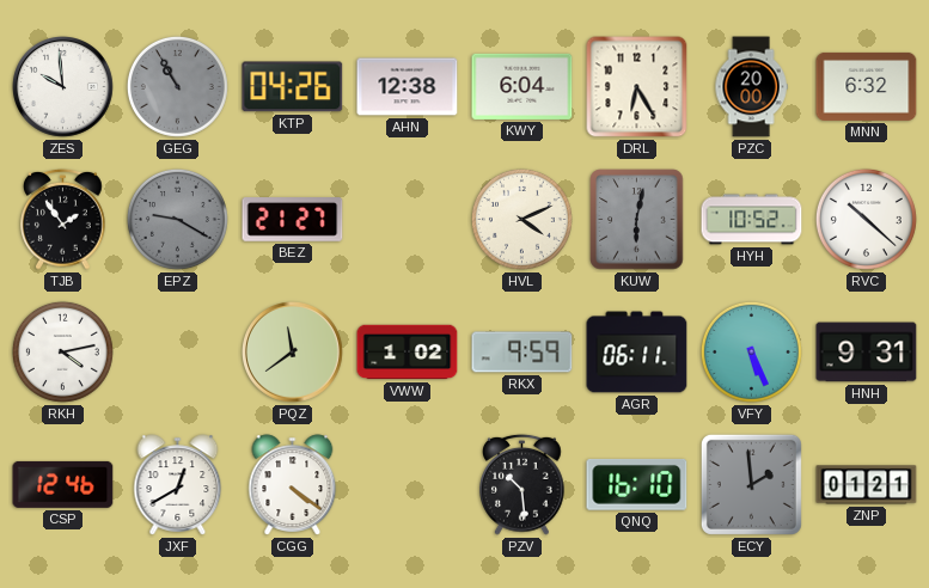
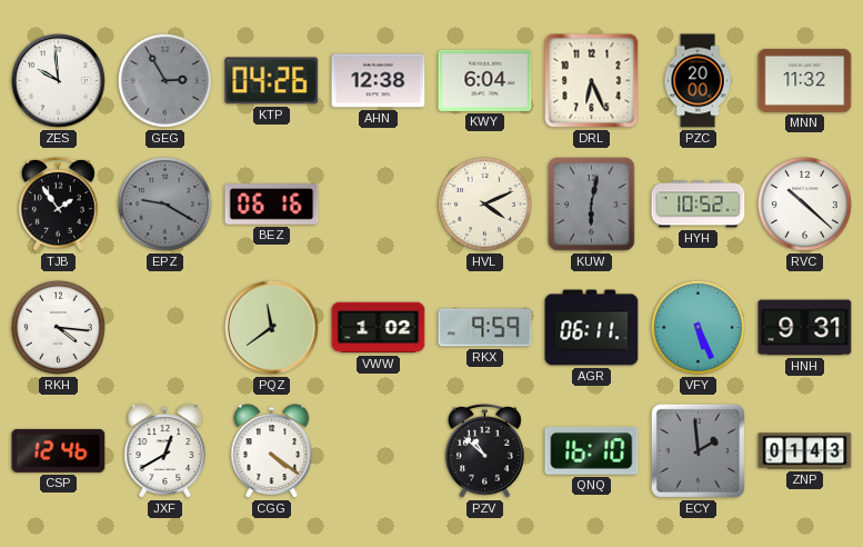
GEG: 10:55 -> 2:55 (164, 80)
DRL: 6:25 -> 6:26 (592, 81)
MNN: 6:32 -> 11:32 (805, 80)
BEZ: 21:27 -> 06:16 (272, 205)
RKH: 4:13 -> 4:16 (58, 327)
PZV: 10:29 -> 10:52 (485, 450)
ZNP: 01:21 -> 01:43 (805, 451)
